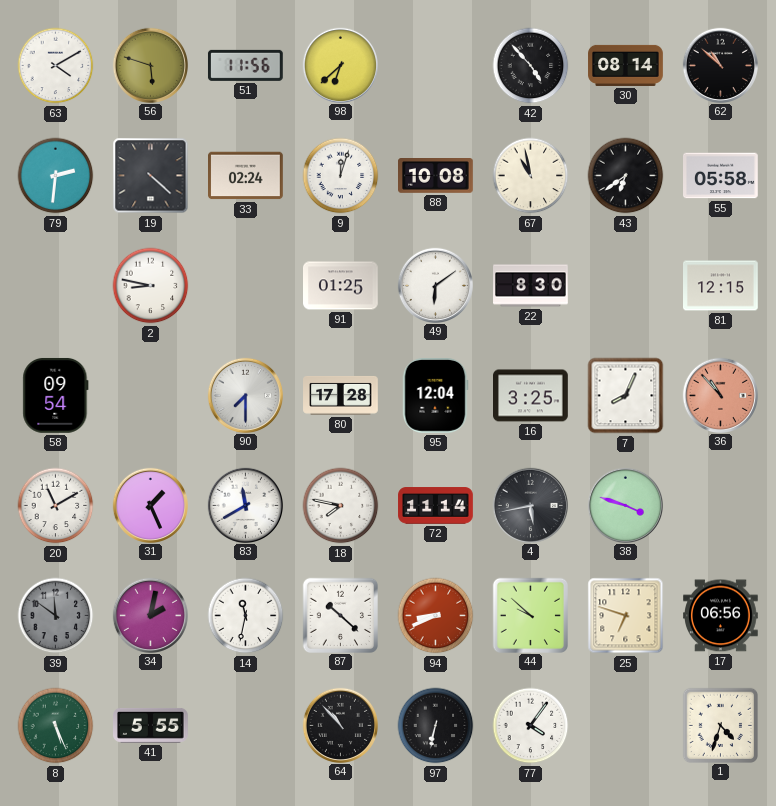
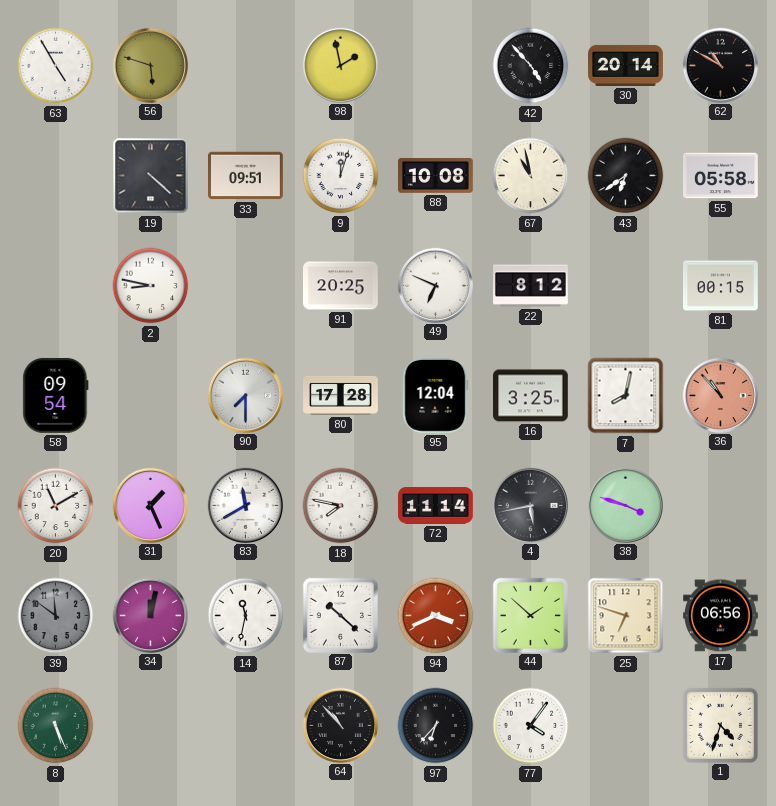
63: 4:10 -> 4:55 (56, 66)
51: 11:56 -> none (245, 65)
98: 6:38 -> 1:58 (340, 65)
30: 08:14 -> 20:14 (626, 65)
62: 10:52 -> 10:50 (720, 65)
79: 2:31 -> none (56, 176)
33: 02:24 -> 09:51 (246, 176)
91: 01:25 -> 20:25 (341, 286)
49: 6:09 -> 6:49 (435, 285)
22: 8:30 -> 8:12 (531, 286)
81: 12:15 -> 00:15 (721, 286)
7: 8:04 -> 8:02 (626, 396)
34: 2:02 -> 12:02 (150, 615)
94: 8:41 -> 3:41 (436, 616)
44: 9:52 -> 1:52 (530, 615)
41: 5:55 -> none (151, 725)
97: 6:32 -> 6:37 (436, 726)
